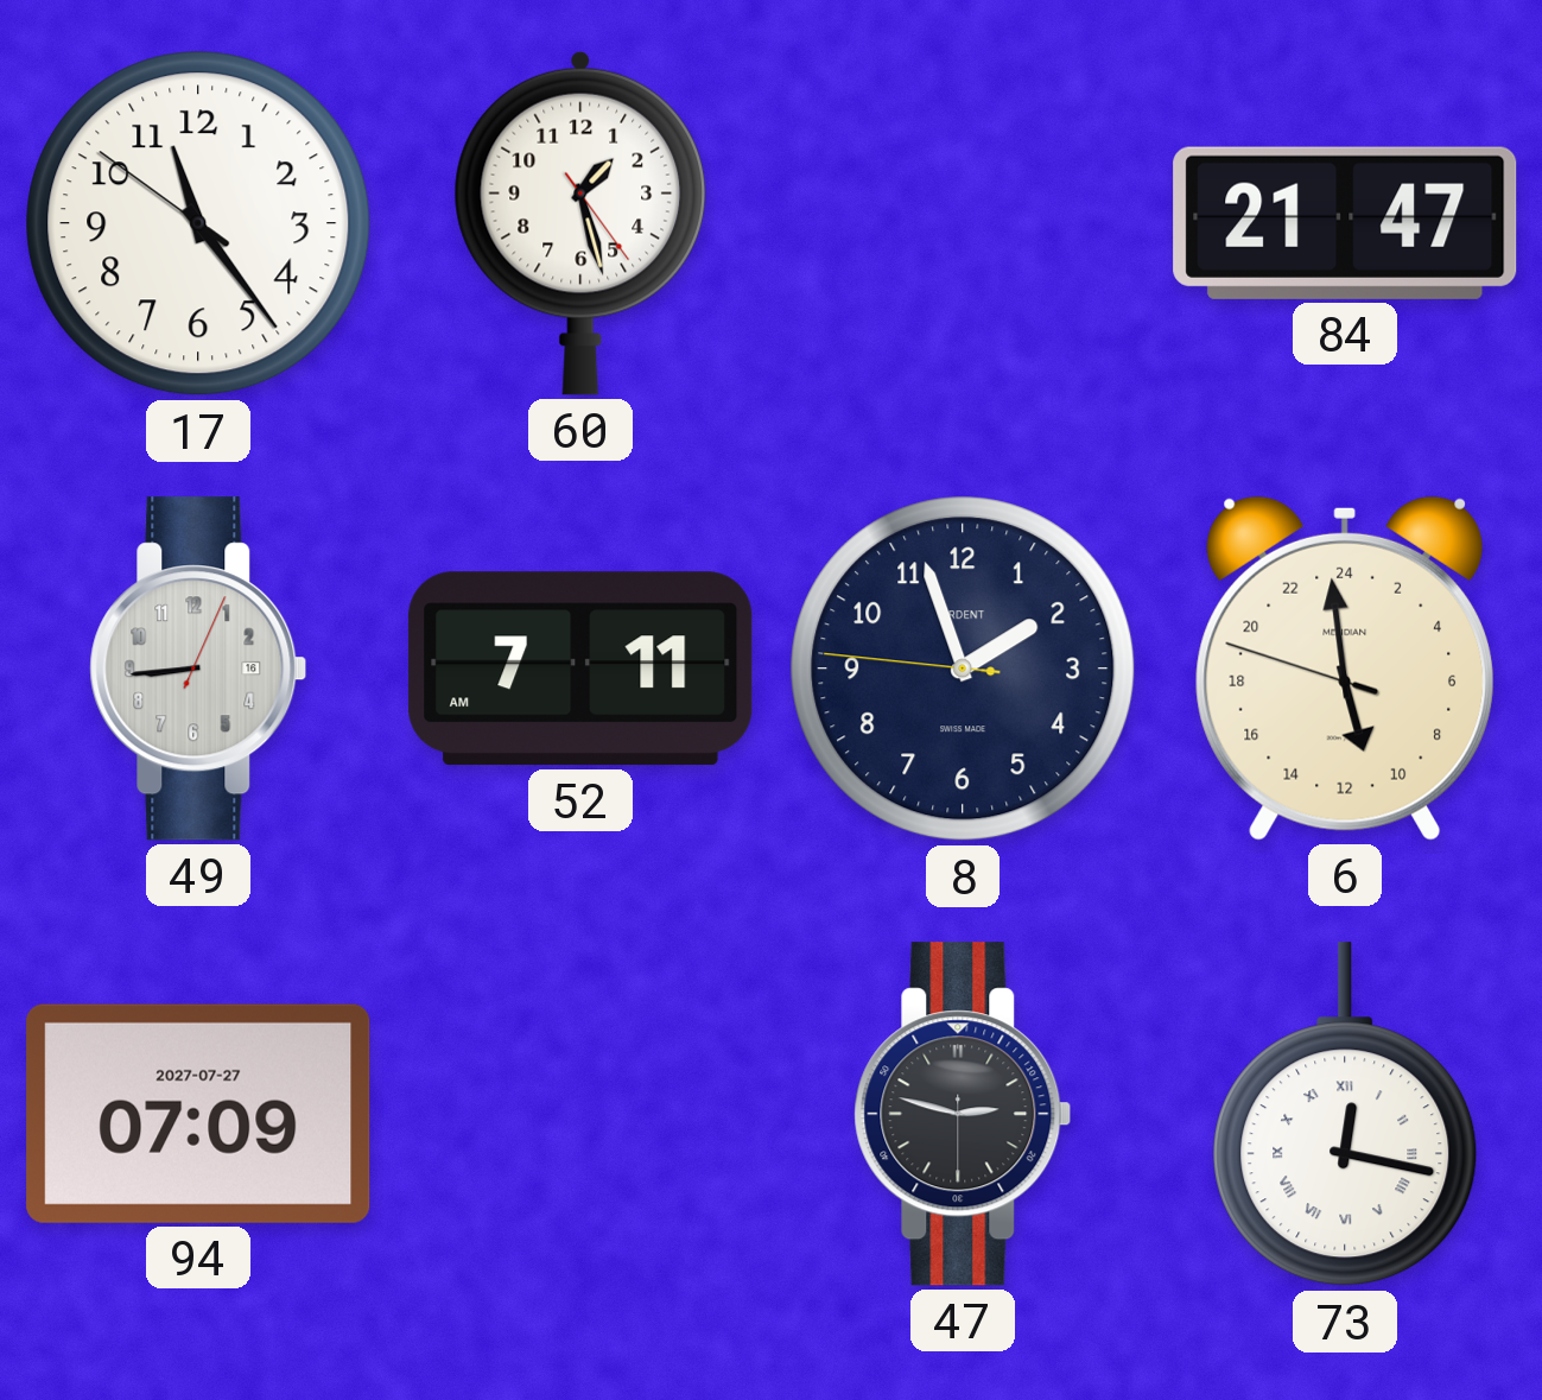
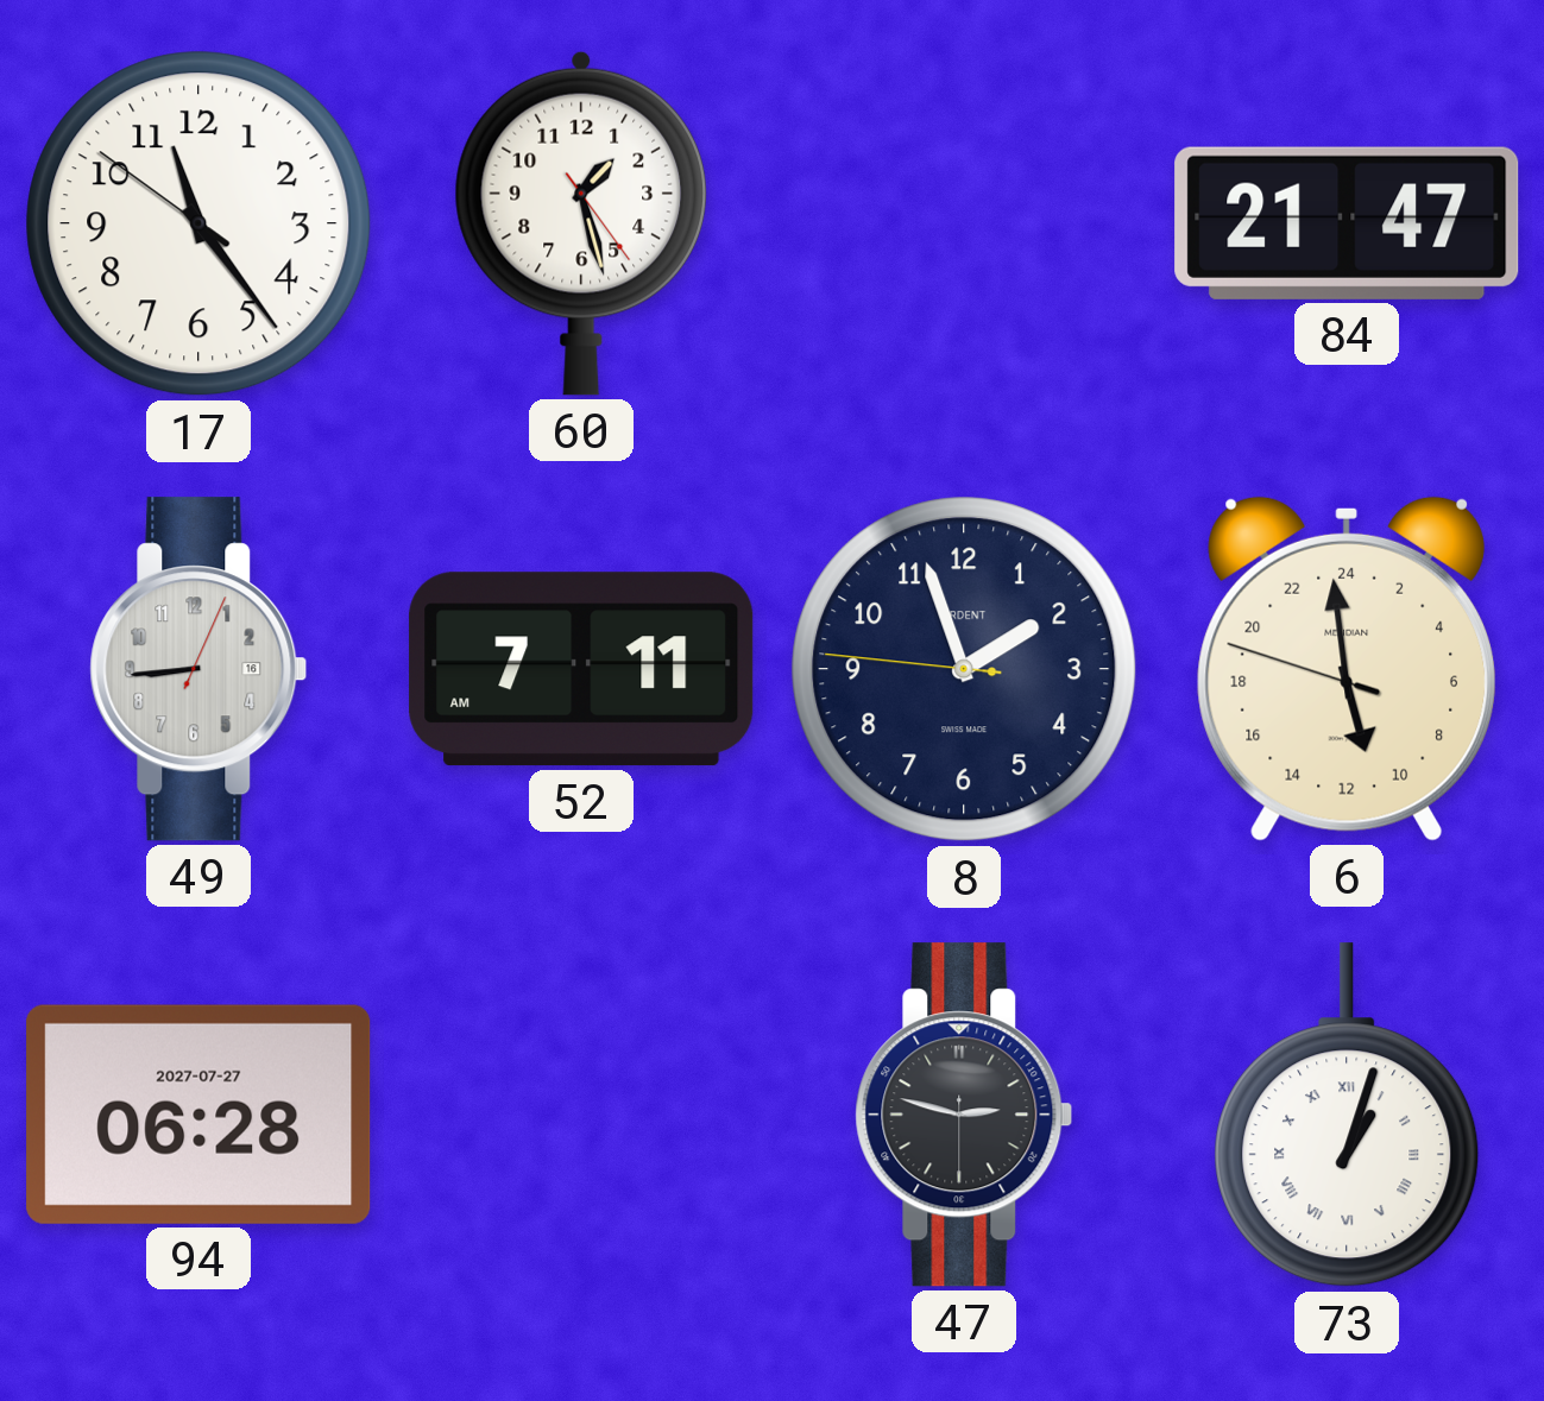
94: 07:09 -> 06:28 (198, 1115)
73: 12:17 -> 1:03 (1347, 1116)
